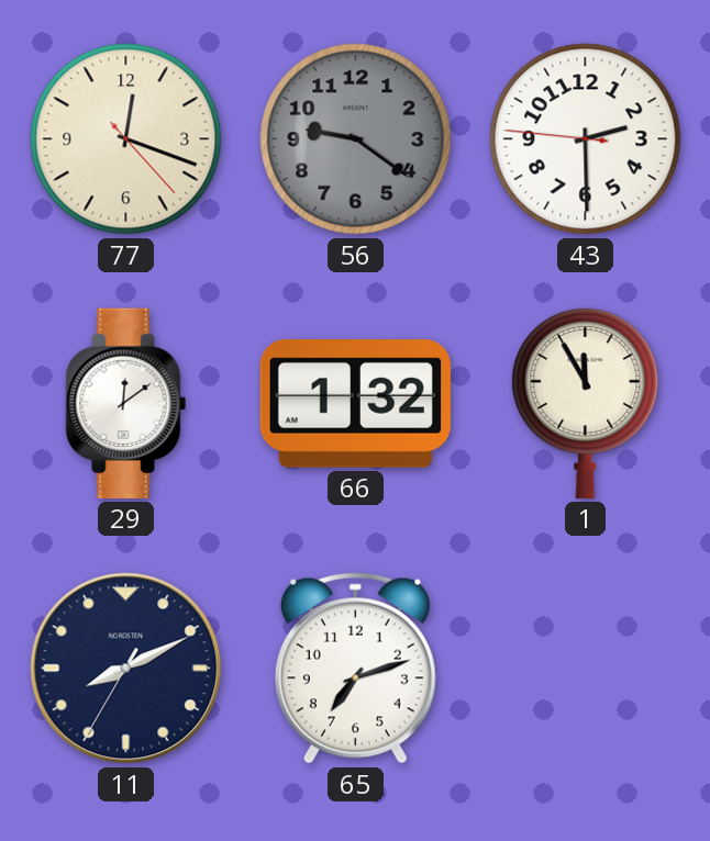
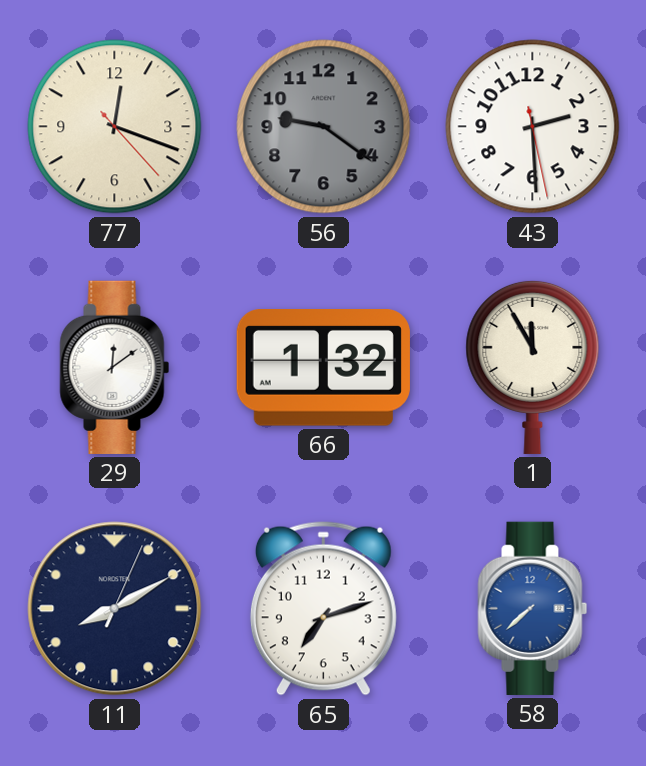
43: 2:29:46 -> 2:29:28 (533, 127)
11: 8:10:35 -> 8:10:04 (115, 609)
58: none -> 7:38 (533, 608)
